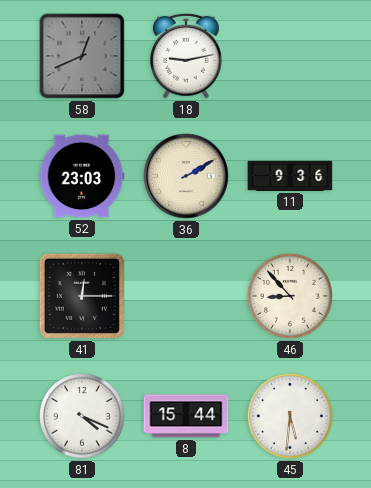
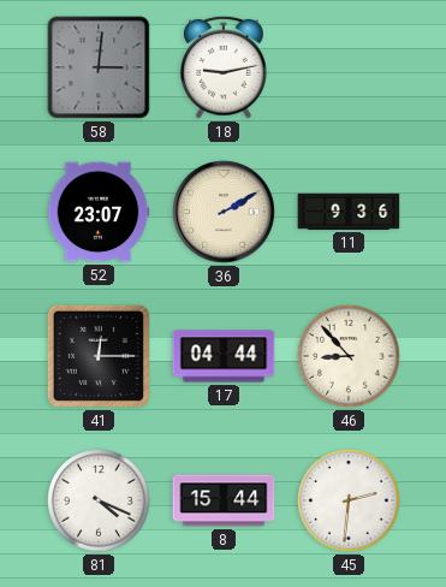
58: 12:41 -> 3:01 (99, 67)
52: 23:03 -> 23:07 (99, 212)
17: none -> 04:44 (224, 356)
45: 5:31 -> 2:31 (350, 502)
